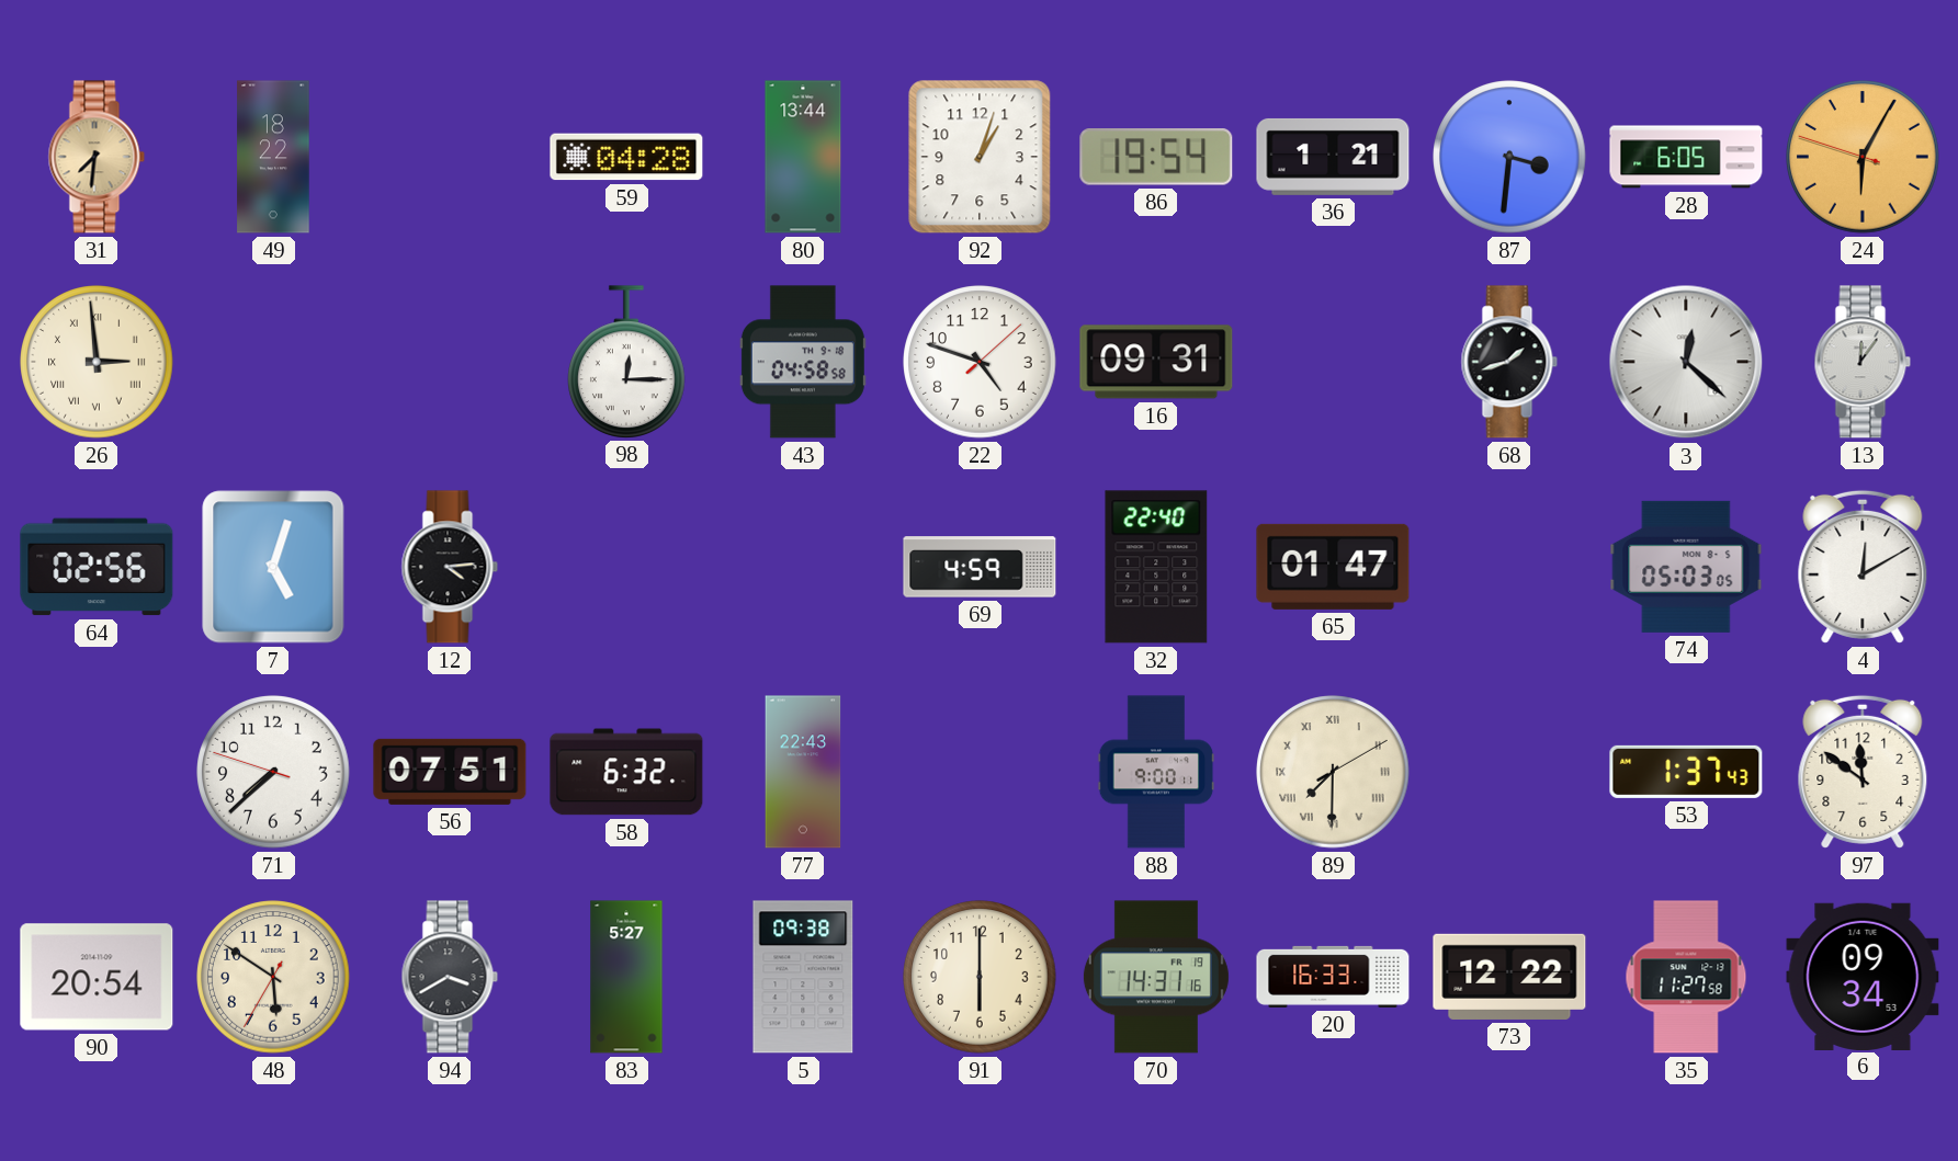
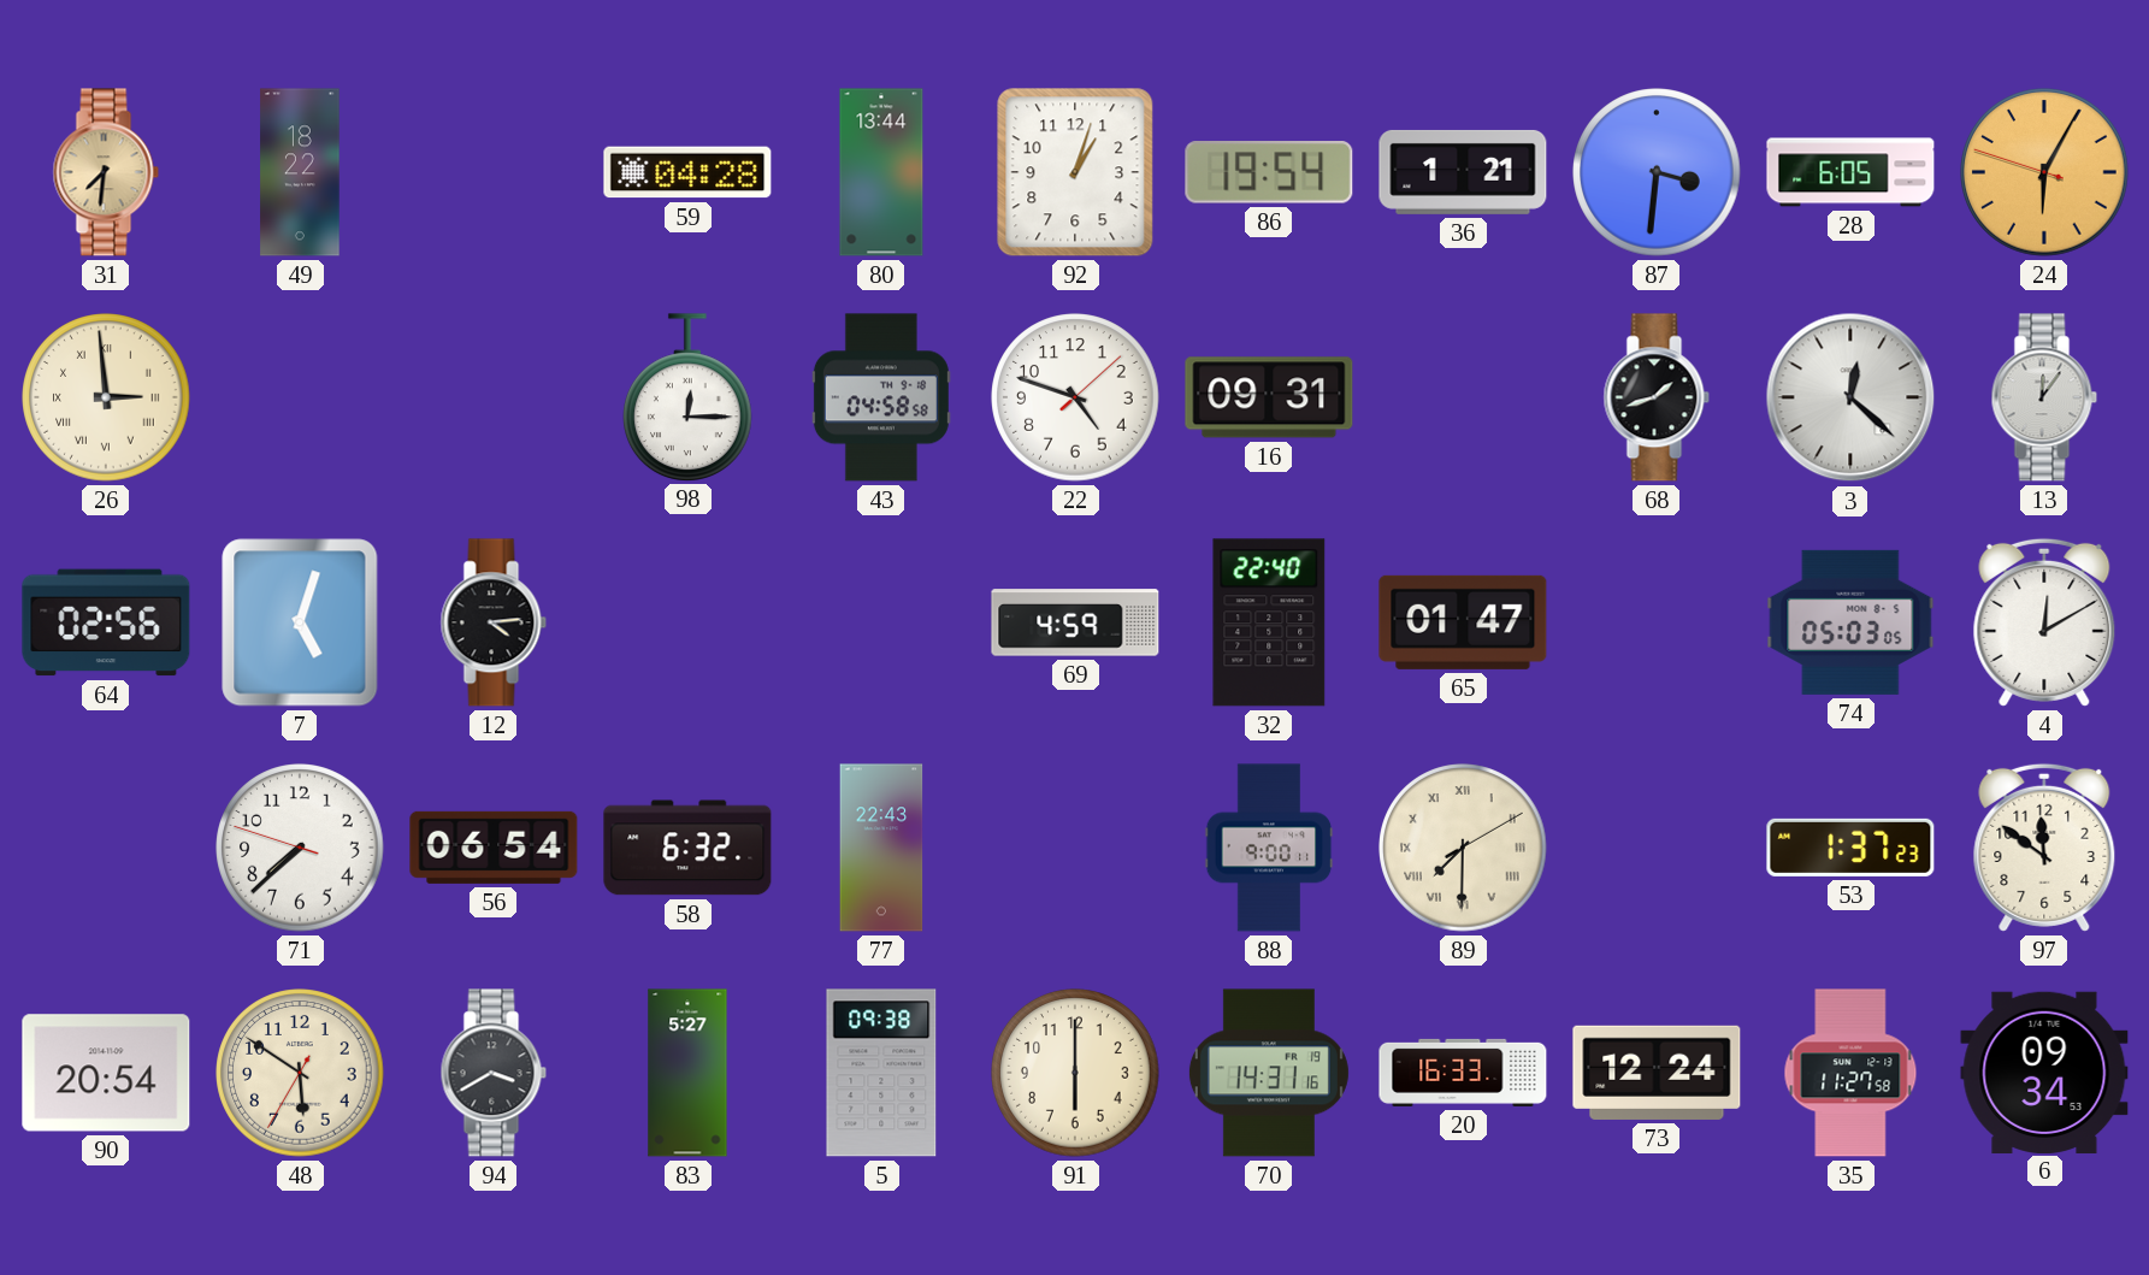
56: 07:51 -> 06:54 (494, 848)
53: 1:37:43 -> 1:37:23 (1850, 848)
73: 12:22 -> 12:24 (1657, 1073)
